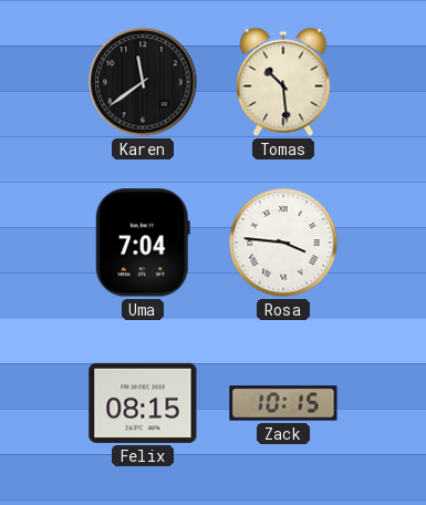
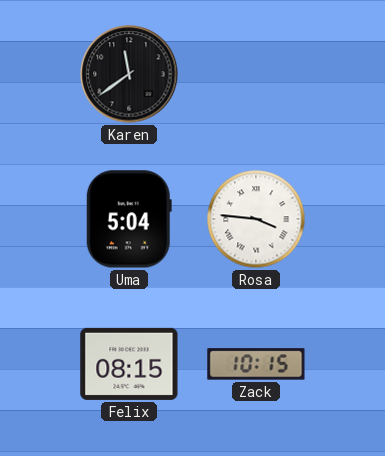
Tomas: 10:29 -> none (283, 82)
Uma: 7:04 -> 5:04 (129, 219)
